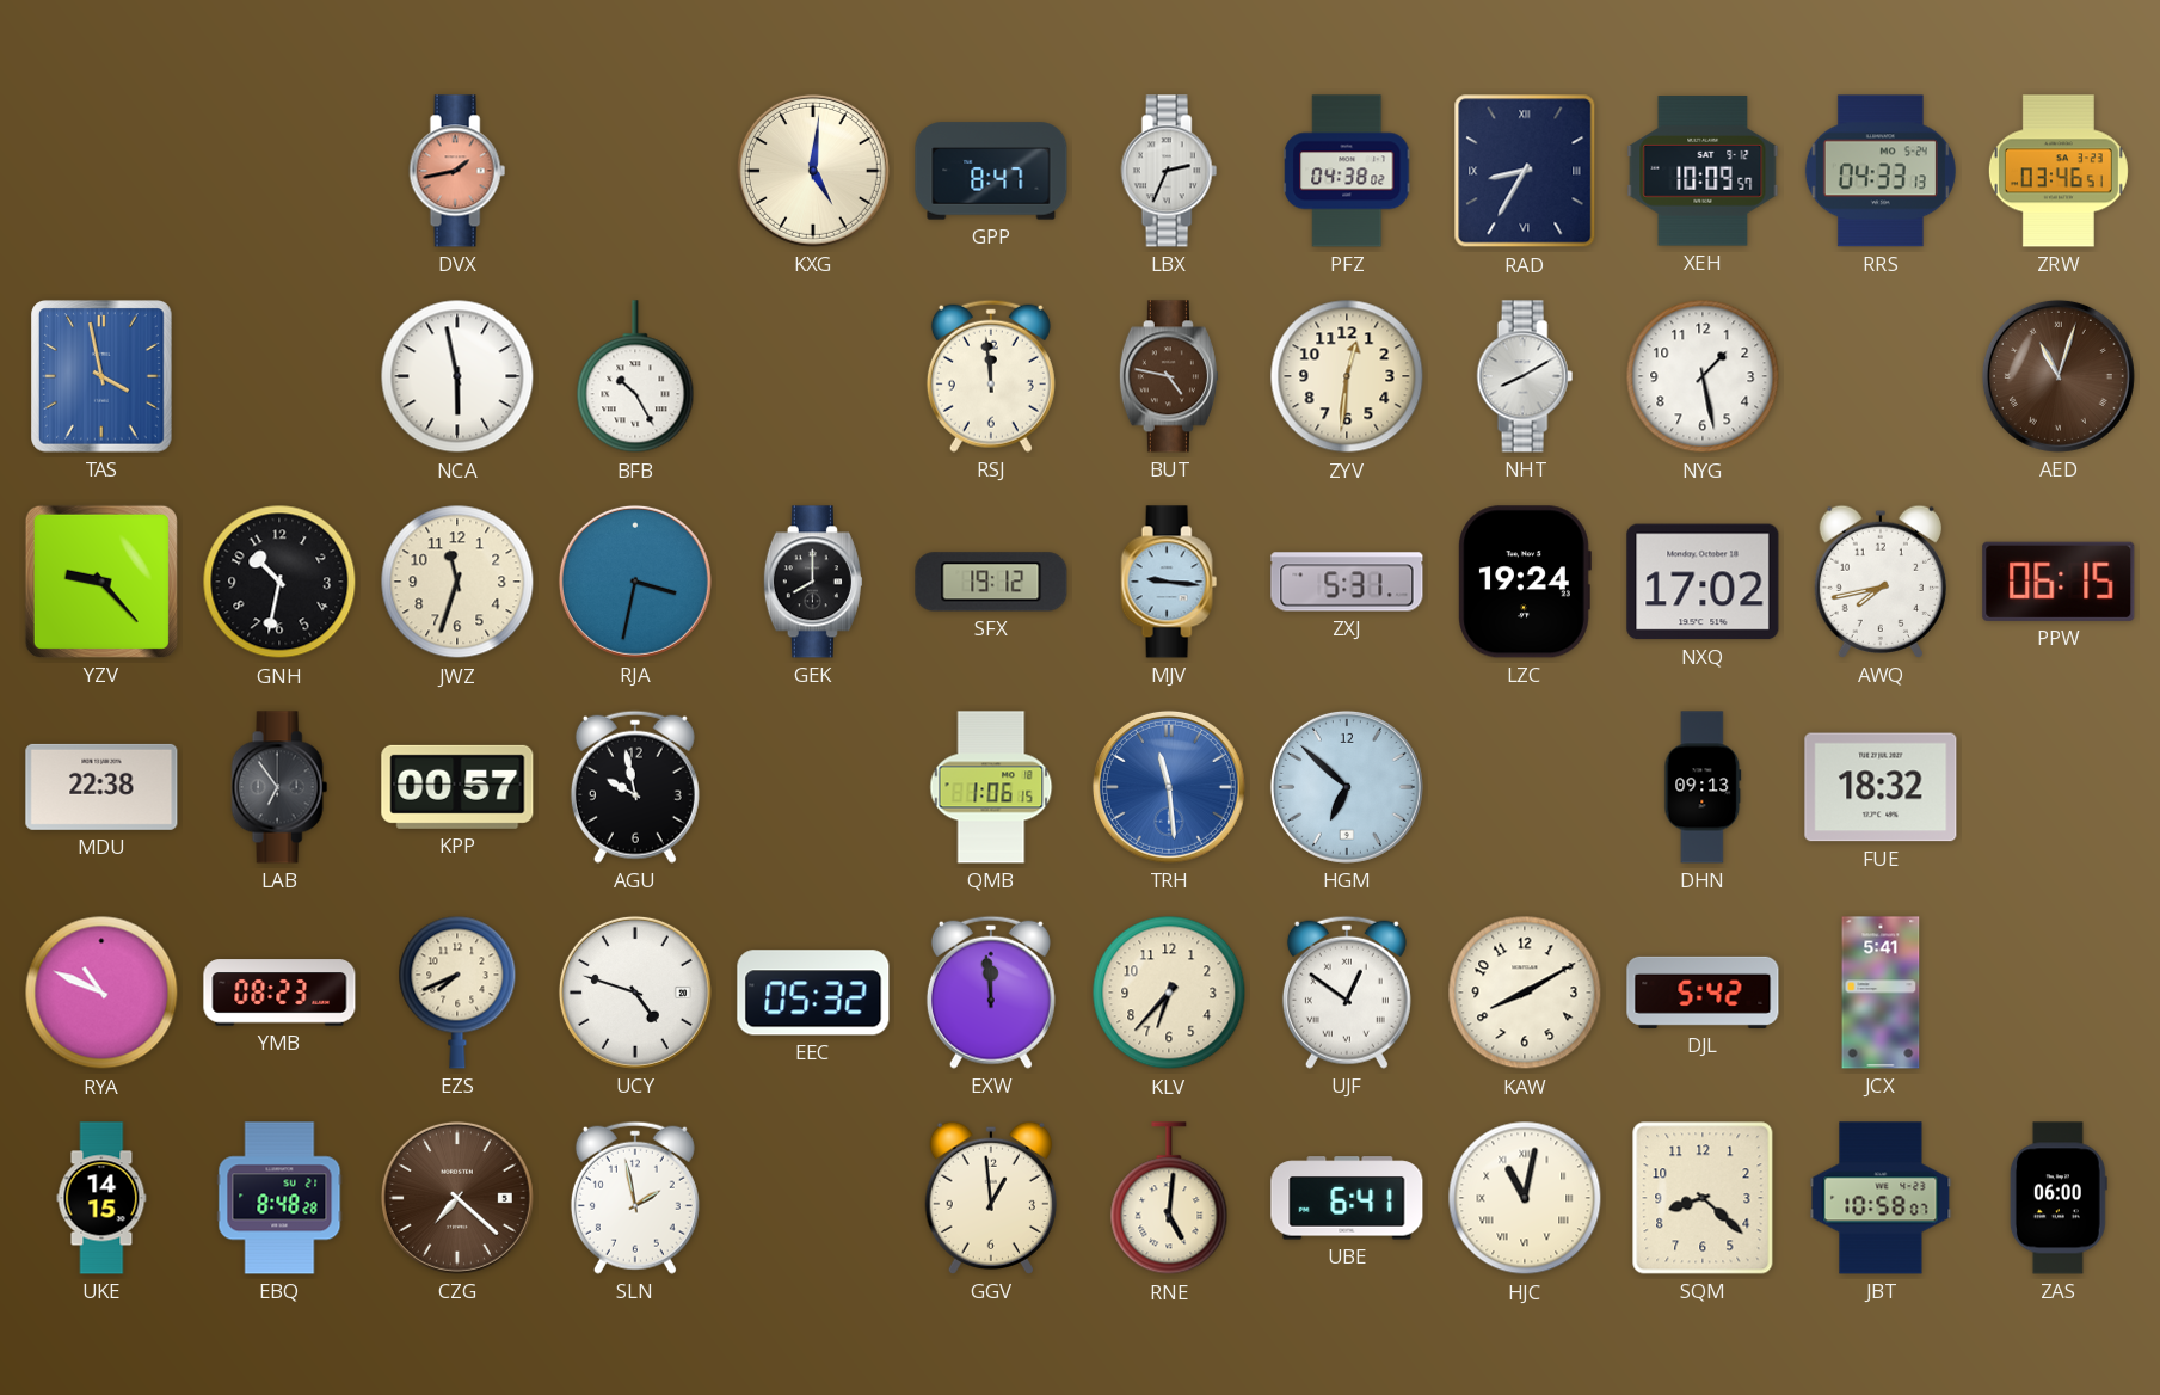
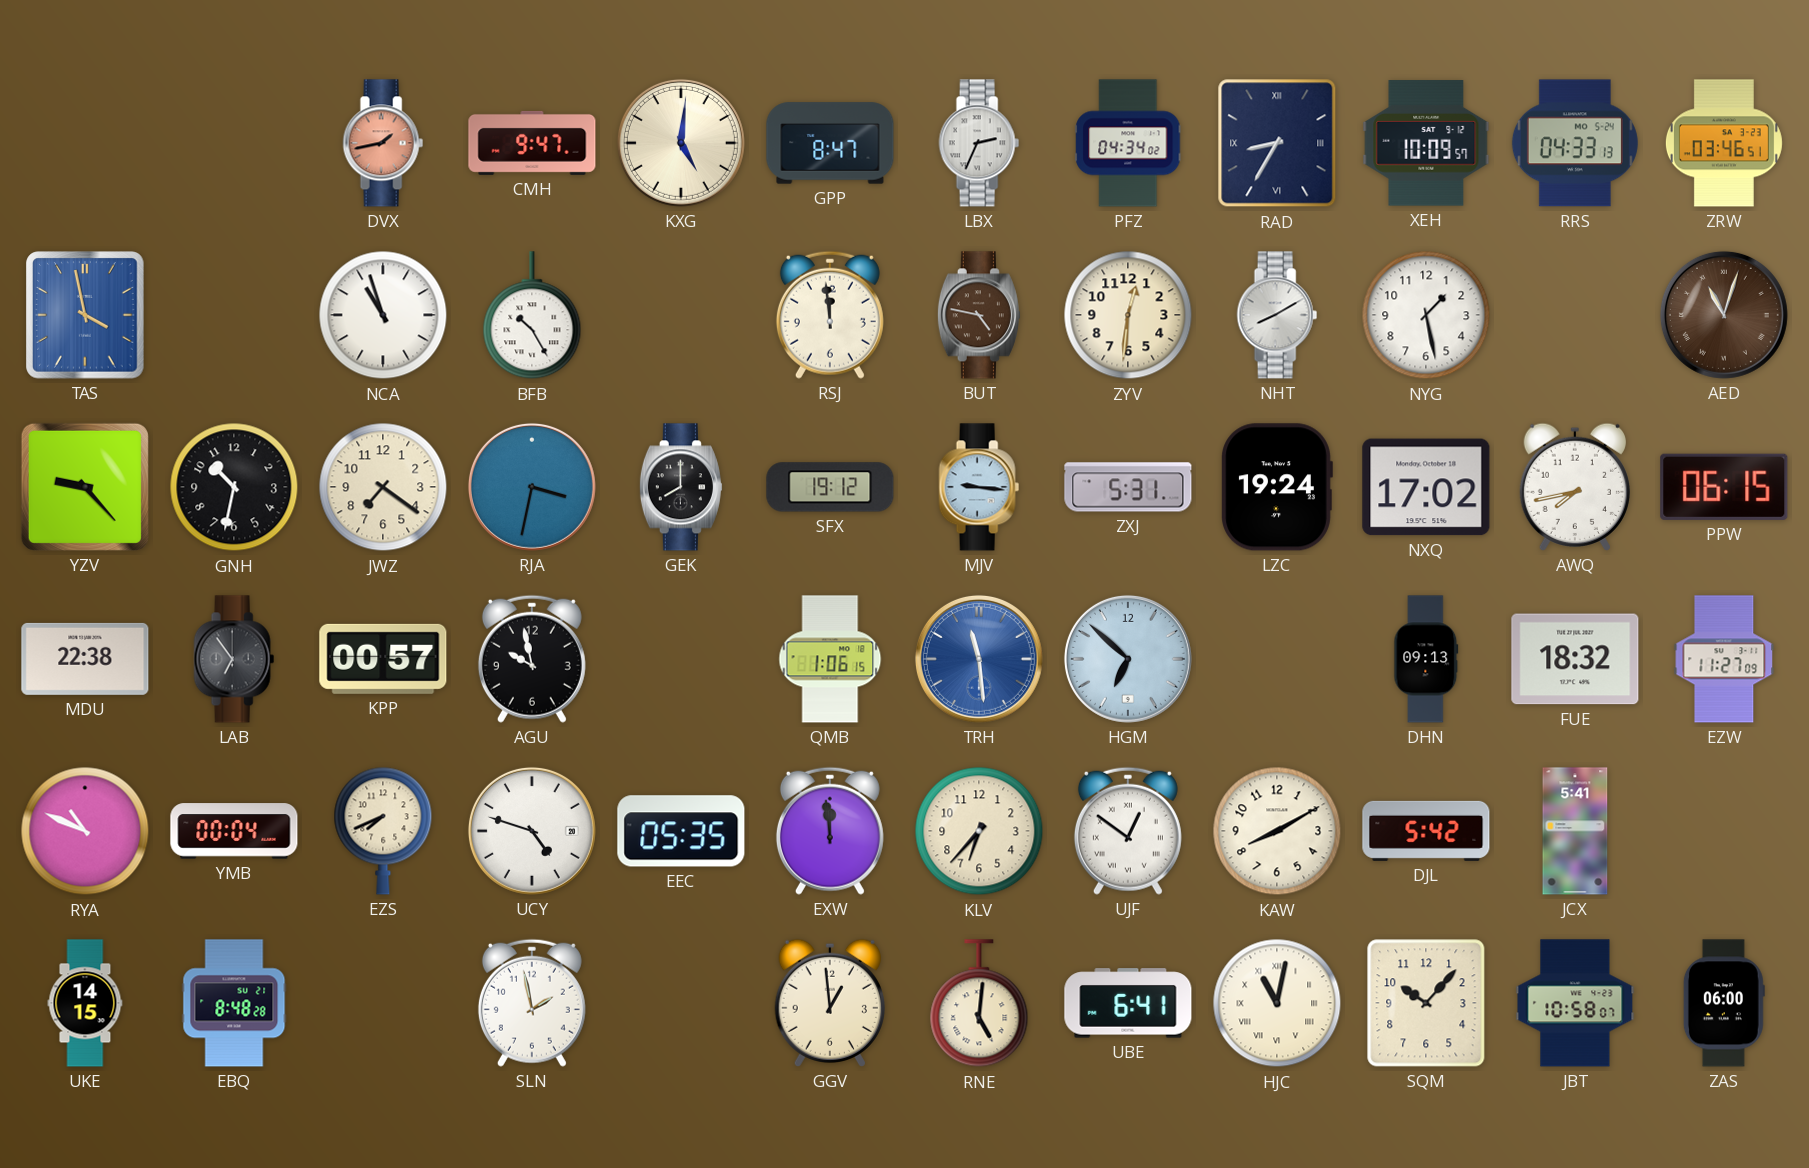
CMH: none -> 9:47 (532, 143)
PFZ: 04:38 -> 04:34 (1128, 143)
NCA: 5:58 -> 10:57 (383, 315)
JWZ: 11:33 -> 7:21 (383, 487)
EZW: none -> 11:27 (1724, 659)
YMB: 08:23 -> 00:04 (234, 831)
EEC: 05:32 -> 05:35 (681, 831)
CZG: 7:22 -> none (457, 1198)
SQM: 8:22 -> 10:07 (1426, 1003)
